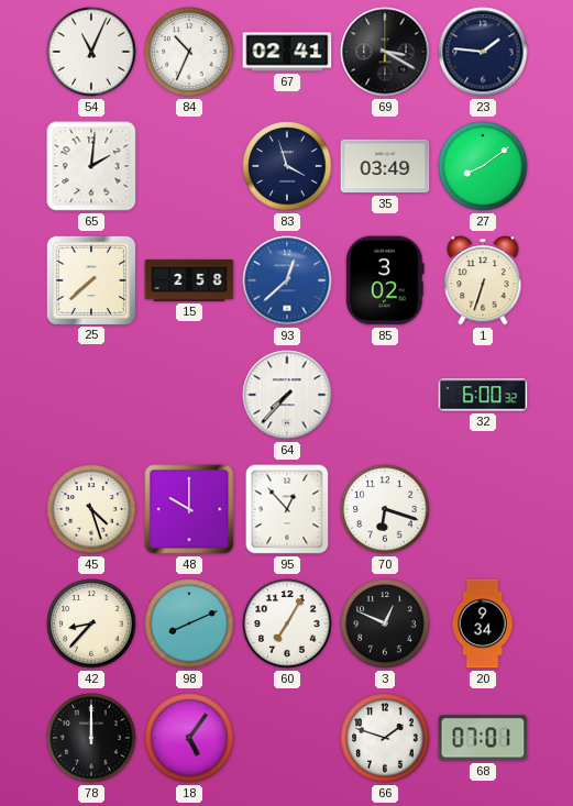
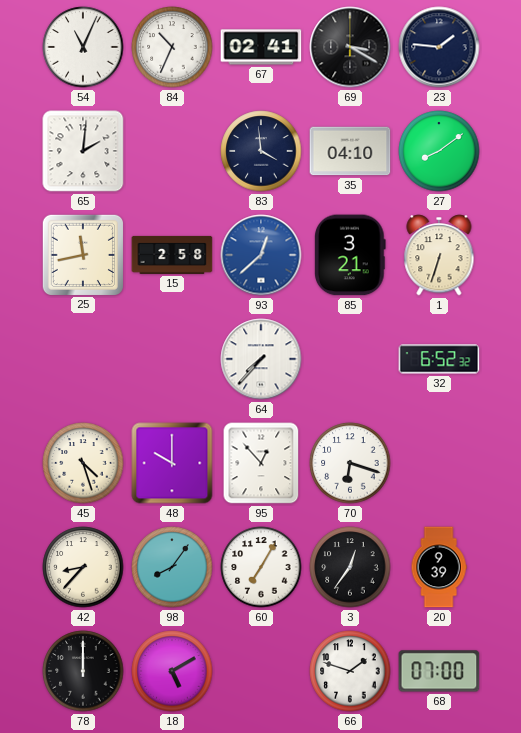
83: 3:57 -> 3:59 (261, 151)
35: 03:49 -> 04:10 (350, 151)
25: 7:38 -> 11:43 (82, 254)
85: 3:02 -> 3:21 (351, 255)
32: 6:00 -> 6:52 (439, 359)
98: 8:11 -> 8:06 (172, 567)
3: 12:49 -> 12:36 (350, 567)
20: 9:34 -> 9:39 (439, 567)
18: 5:06 -> 5:10 (172, 671)
68: 07:01 -> 07:00 (439, 671)
